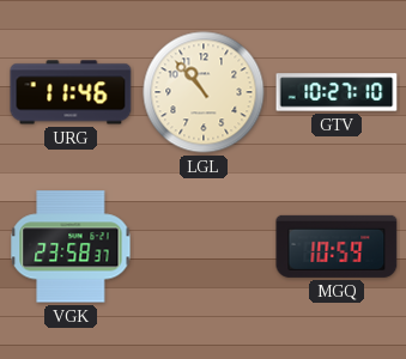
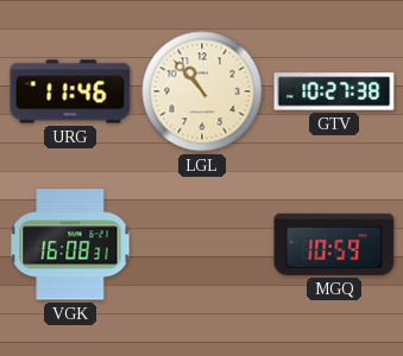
GTV: 10:27:10 -> 10:27:38 (334, 91)
VGK: 23:58 -> 16:08 (70, 244)
